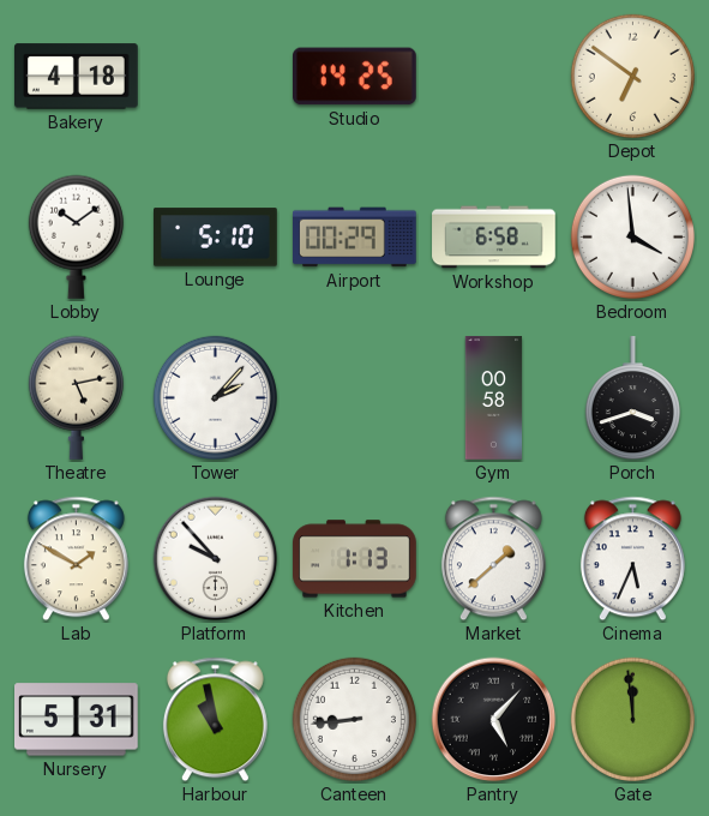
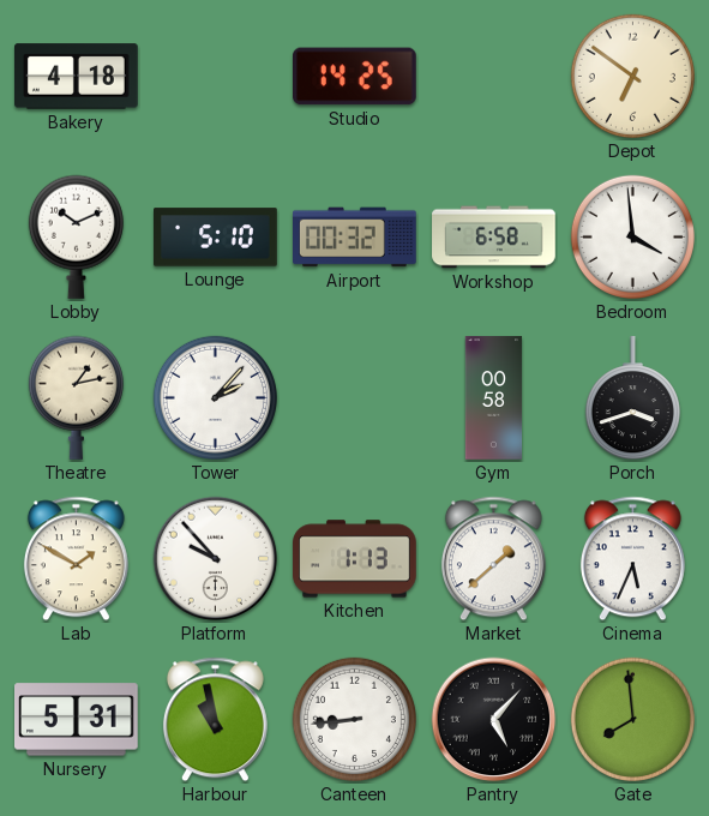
Lobby: 10:09 -> 10:11 (76, 236)
Airport: 00:29 -> 00:32 (355, 238)
Theatre: 5:13 -> 1:13 (76, 397)
Gate: 11:59 -> 7:59 (632, 719)
